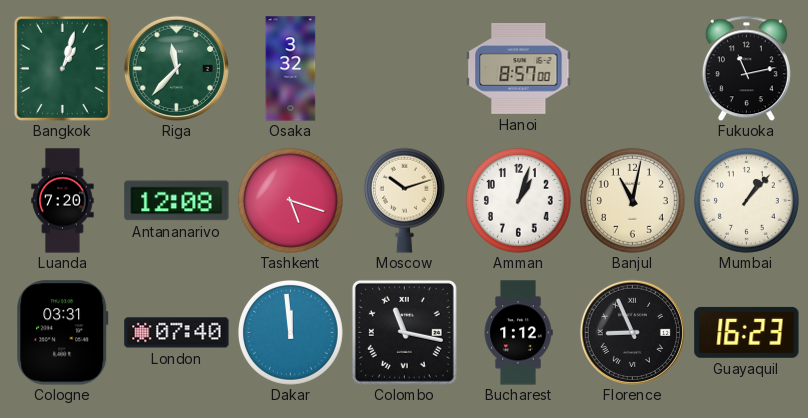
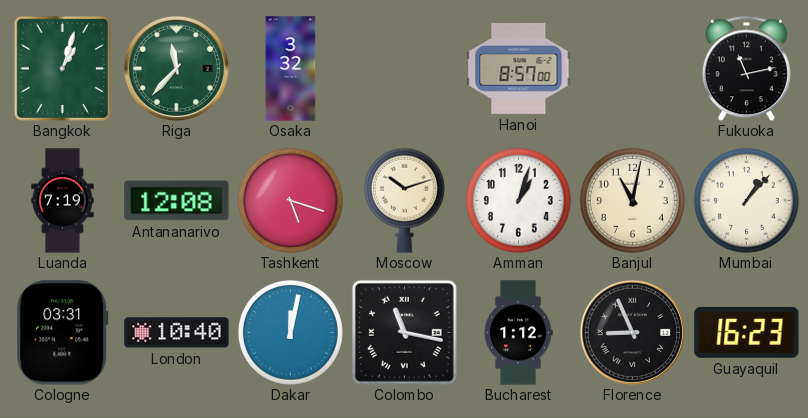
Luanda: 7:20 -> 7:19 (63, 201)
London: 07:40 -> 10:40 (177, 333)
Dakar: 11:59 -> 12:02 (290, 332)
